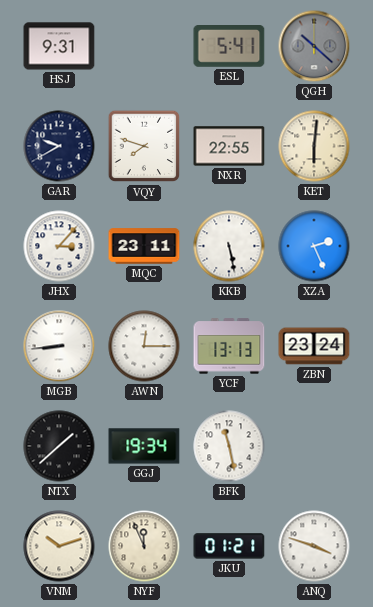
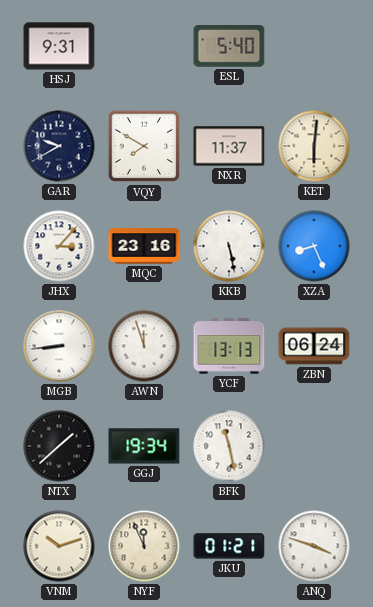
ESL: 5:41 -> 5:40 (229, 47)
QGH: 10:22 -> none (314, 46)
VQY: 7:48 -> 7:50 (144, 146)
NXR: 22:55 -> 11:37 (229, 146)
MQC: 23:11 -> 23:16 (144, 246)
XZA: 2:26 -> 8:26 (314, 246)
AWN: 12:15 -> 11:57 (144, 346)
ZBN: 23:24 -> 06:24 (314, 346)
